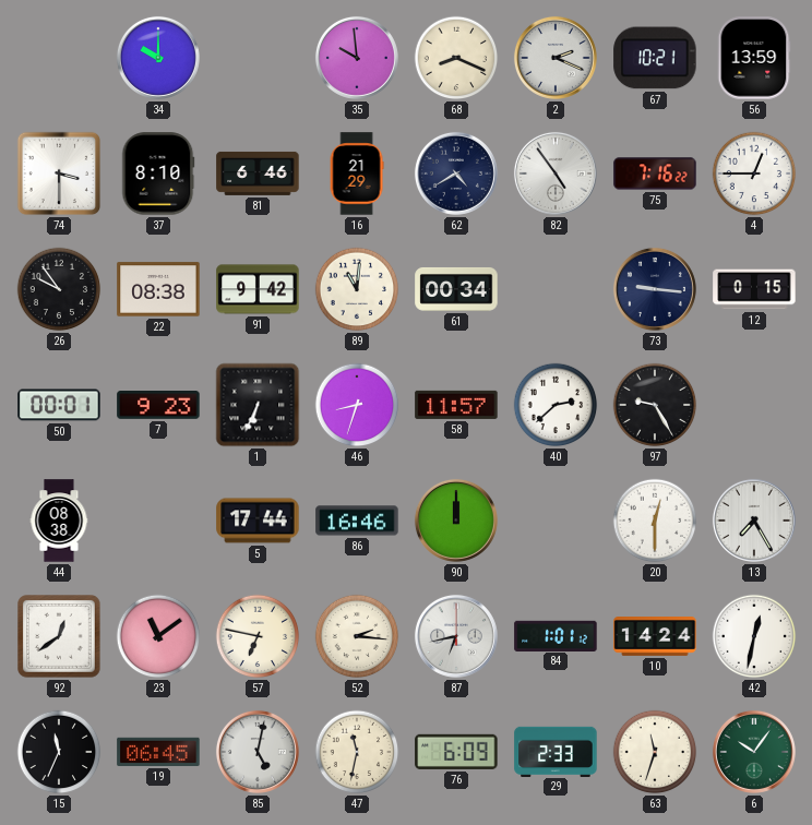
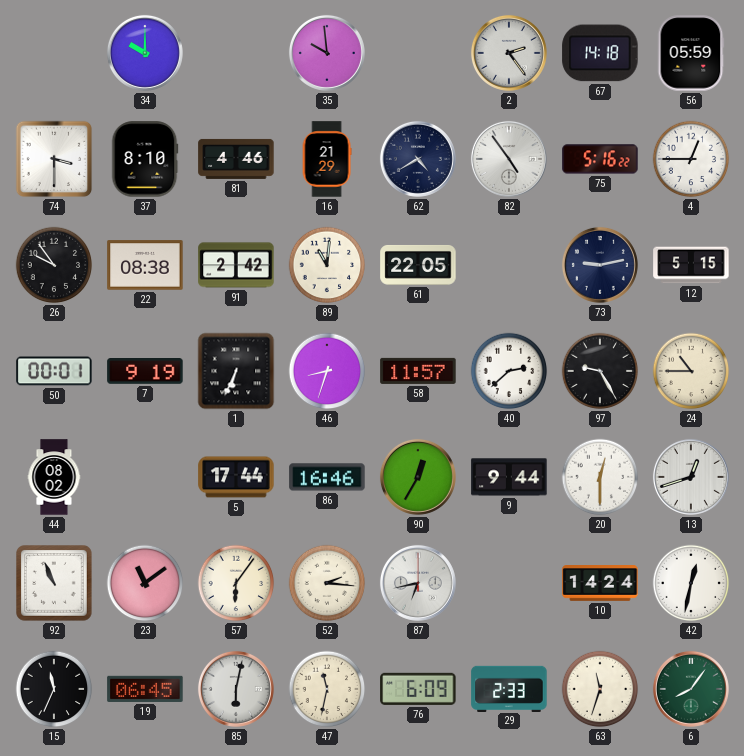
68: 8:19 -> none (456, 58)
2: 2:19 -> 2:24 (509, 53)
67: 10:21 -> 14:18 (600, 53)
56: 13:59 -> 05:59 (691, 53)
81: 6:46 -> 4:46 (236, 159)
75: 7:16 -> 5:16 (600, 159)
91: 9:42 -> 2:42 (236, 265)
61: 00:34 -> 22:05 (418, 265)
73: 9:16 -> 9:13 (600, 265)
12: 0:15 -> 5:15 (691, 265)
7: 9:23 -> 9:19 (145, 372)
24: none -> 10:45 (691, 371)
44: 08:38 -> 08:02 (54, 477)
90: 12:00 -> 12:35 (418, 477)
9: none -> 9:44 (509, 477)
13: 7:25 -> 12:42 (691, 477)
92: 12:39 -> 10:56 (54, 583)
57: 6:47 -> 6:06 (236, 583)
84: 1:01 -> none (556, 635)
85: 5:02 -> 6:02 (236, 689)
6: 10:06 -> 8:06 (691, 689)
